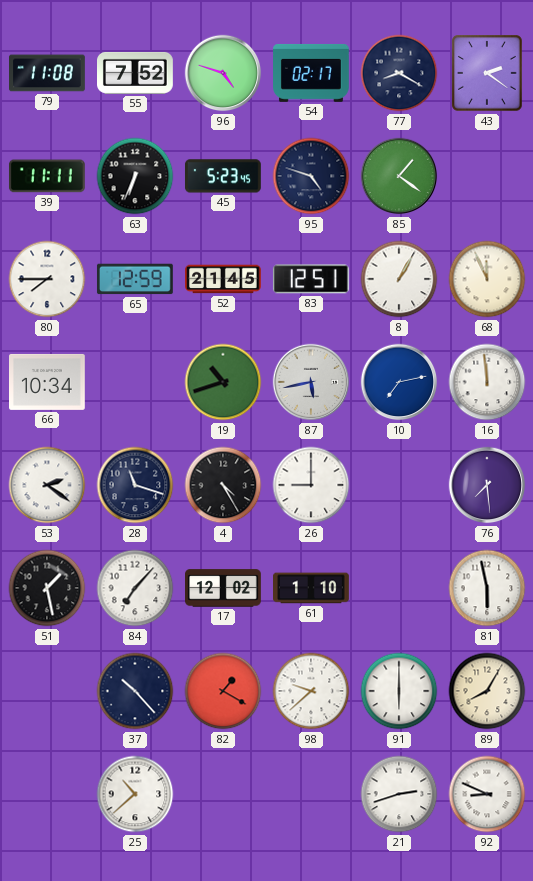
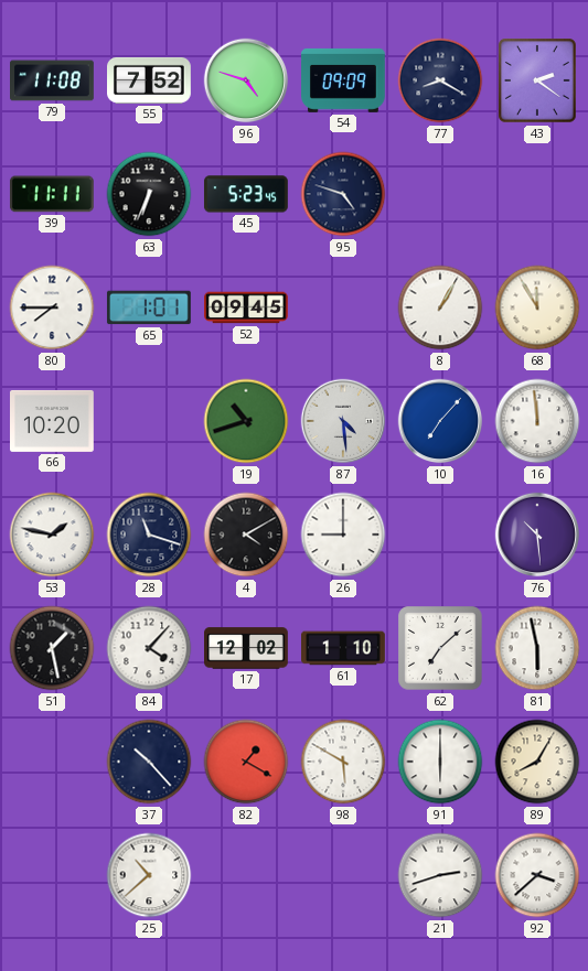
54: 02:17 -> 09:09 (344, 80)
85: 1:21 -> none (399, 176)
65: 12:59 -> 1:01 (149, 308)
52: 21:45 -> 09:45 (247, 308)
83: 12:51 -> none (311, 279)
68: 11:56 -> 11:55 (537, 308)
66: 10:34 -> 10:20 (53, 421)
87: 5:43 -> 4:29 (343, 421)
10: 7:13 -> 7:07 (440, 421)
53: 2:21 -> 1:47 (52, 535)
4: 4:25 -> 4:10 (246, 535)
76: 7:29 -> 10:29 (537, 535)
84: 7:07 -> 4:07 (149, 648)
62: none -> 7:08 (440, 648)
98: 9:38 -> 5:50 (343, 762)
92: 8:49 -> 3:38 (537, 875)
